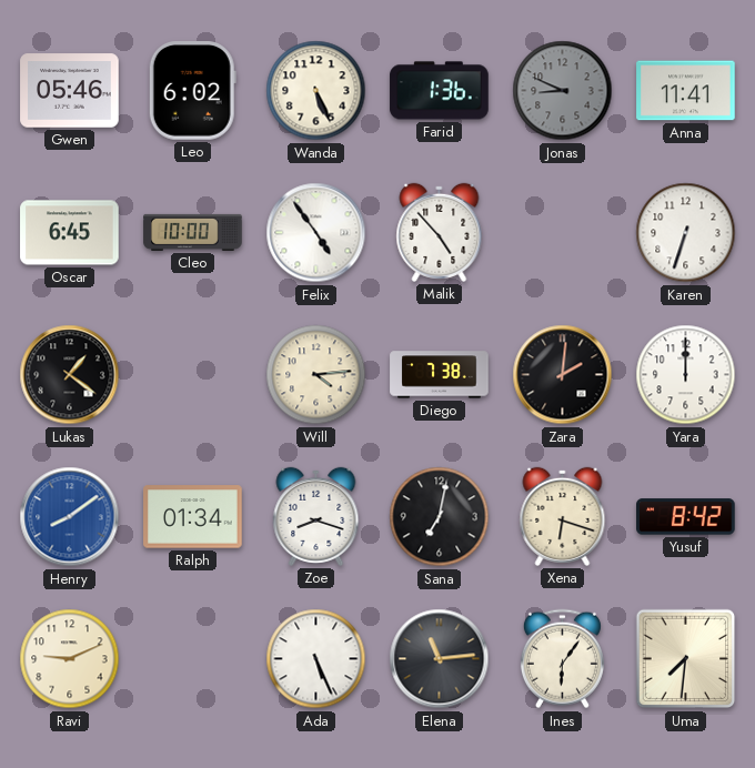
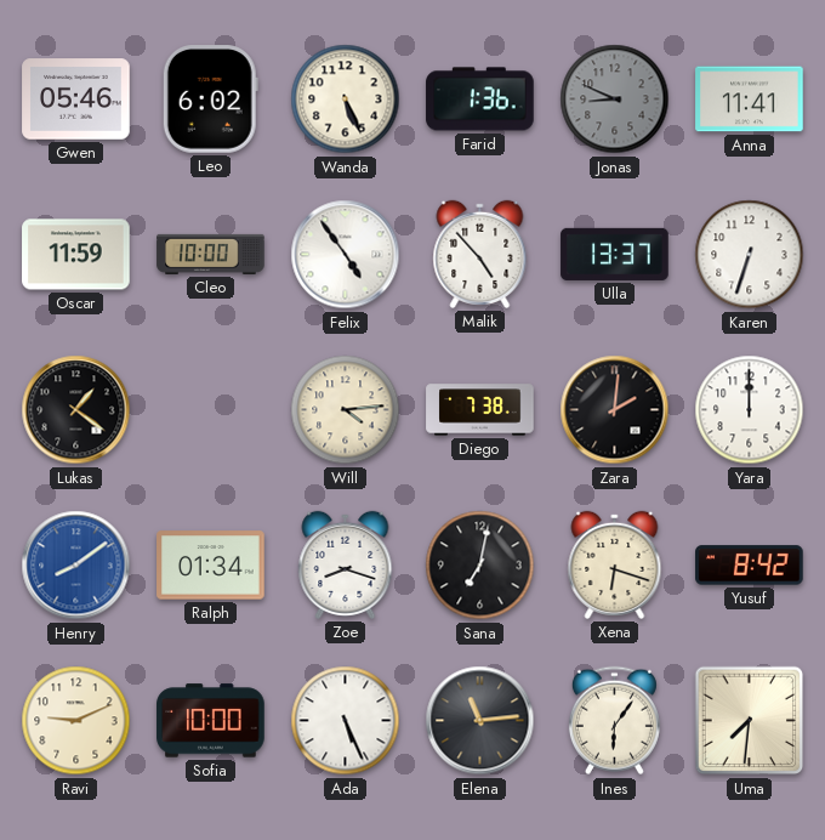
Oscar: 6:45 -> 11:59 (76, 255)
Ulla: none -> 13:37 (615, 254)
Sofia: none -> 10:00 (211, 721)
